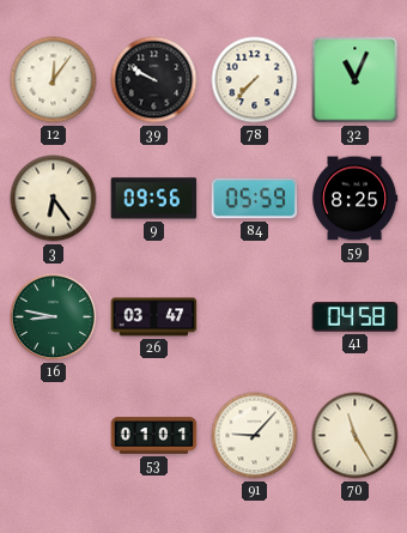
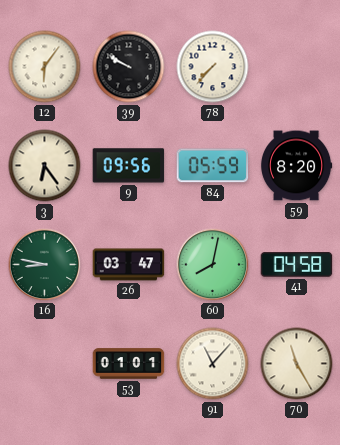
12: 12:06 -> 6:06 (45, 67)
32: 11:04 -> none (356, 80)
59: 8:25 -> 8:20 (296, 166)
60: none -> 8:02 (213, 265)
91: 9:07 -> 11:07 (213, 364)
